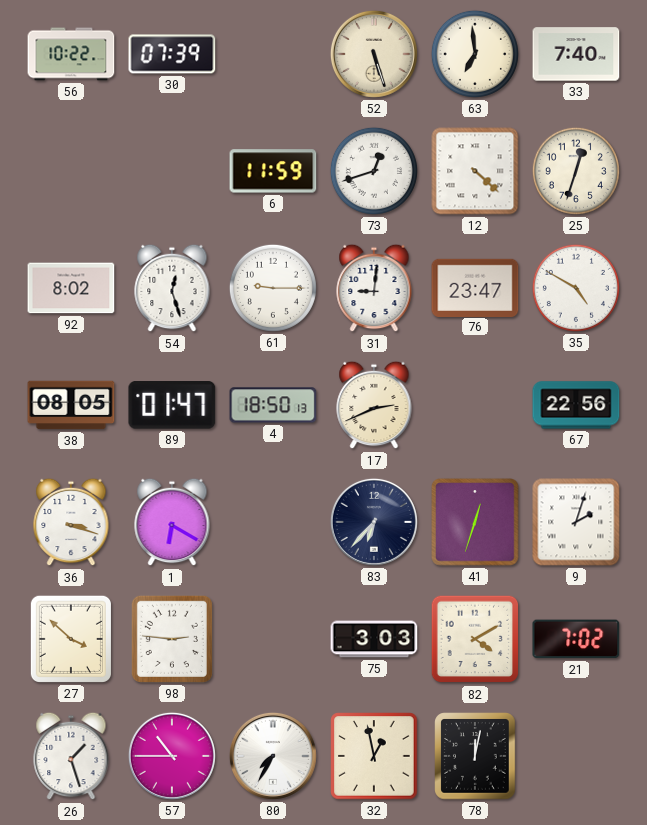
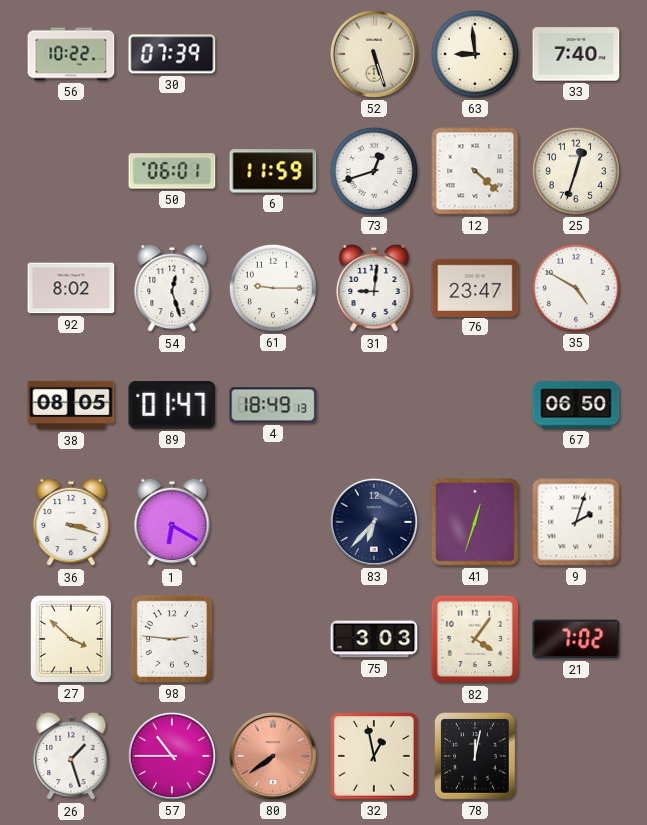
63: 6:59 -> 8:59 (475, 54)
50: none -> 06:01 (172, 171)
4: 18:50 -> 18:49 (273, 405)
17: 2:41 -> none (374, 405)
67: 22:56 -> 06:50 (576, 405)
82: 4:10 -> 4:06 (475, 639)
80: 7:35 -> 7:39 (273, 756)
80 dial: white -> salmon (273, 756)
